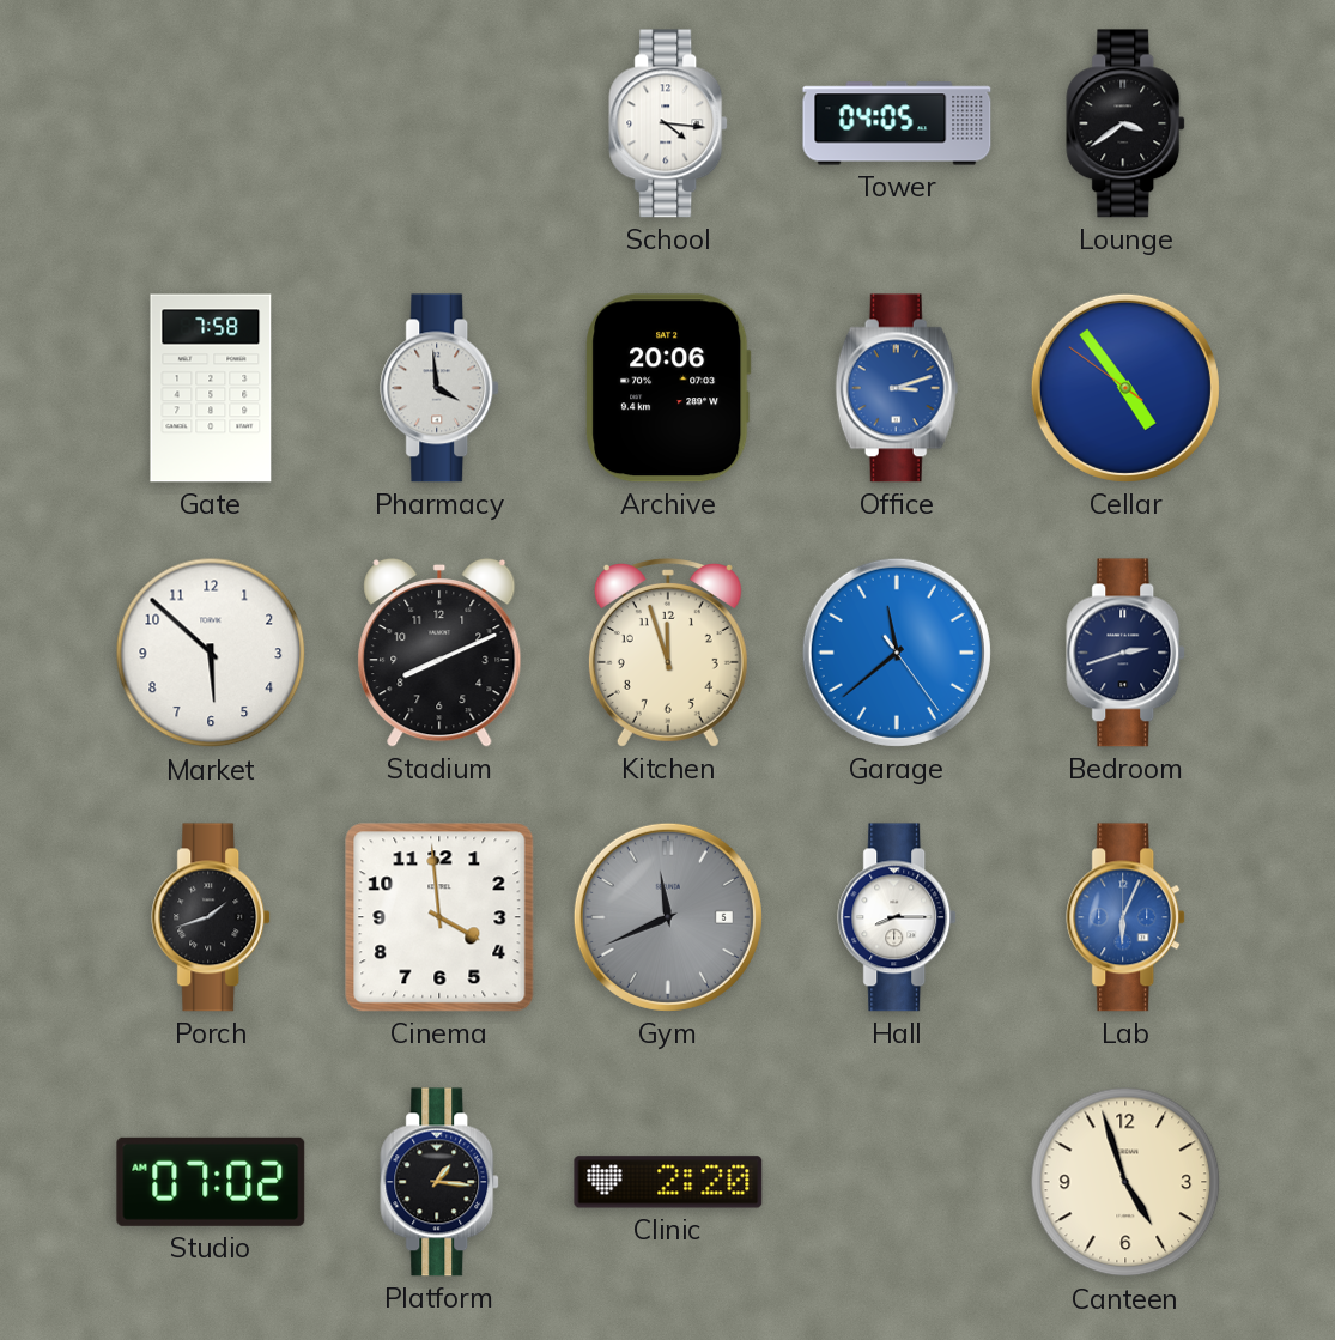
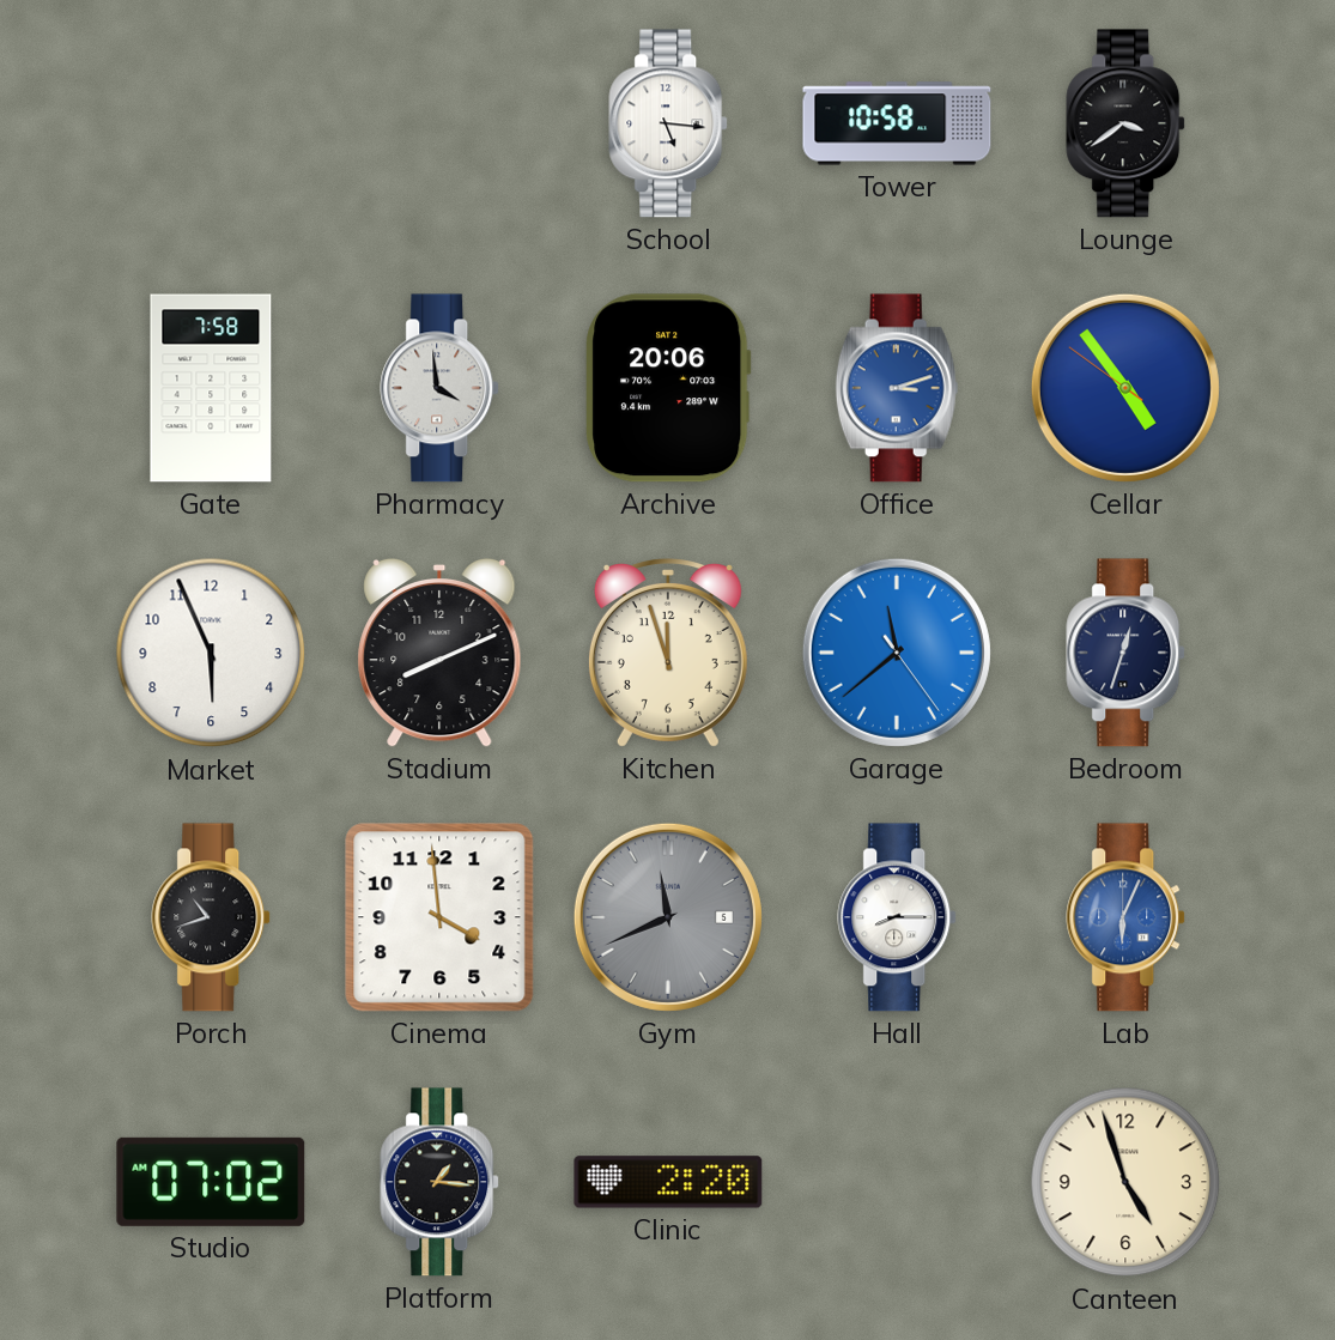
School: 4:16 -> 5:16 (669, 123)
Tower: 04:05 -> 10:58 (897, 123)
Market: 5:52 -> 5:56 (211, 653)
Bedroom: 2:42 -> 12:33 (1127, 653)
Porch: 1:42 -> 10:42 (212, 917)
